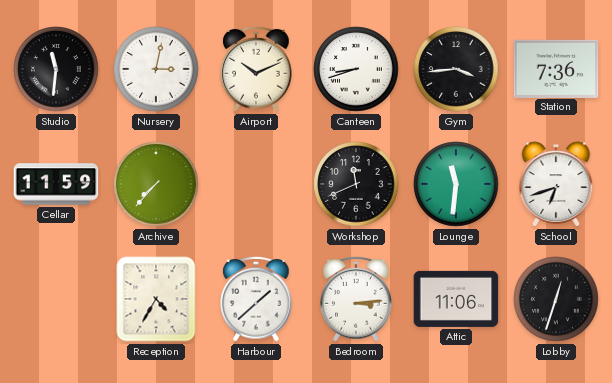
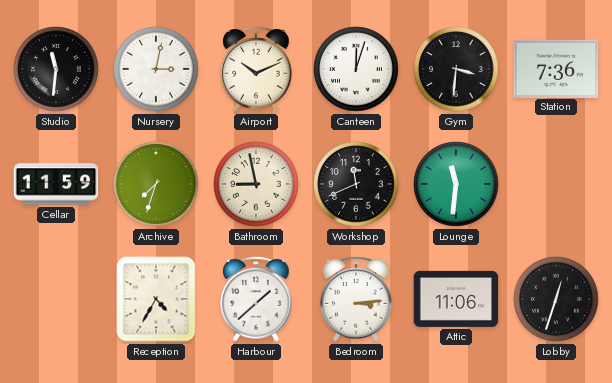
Canteen: 8:42 -> 12:03 (356, 69)
Gym: 3:44 -> 3:31 (456, 69)
Archive: 7:37 -> 7:33 (156, 184)
Bathroom: none -> 8:58 (256, 184)
School: 6:42 -> none (556, 184)
